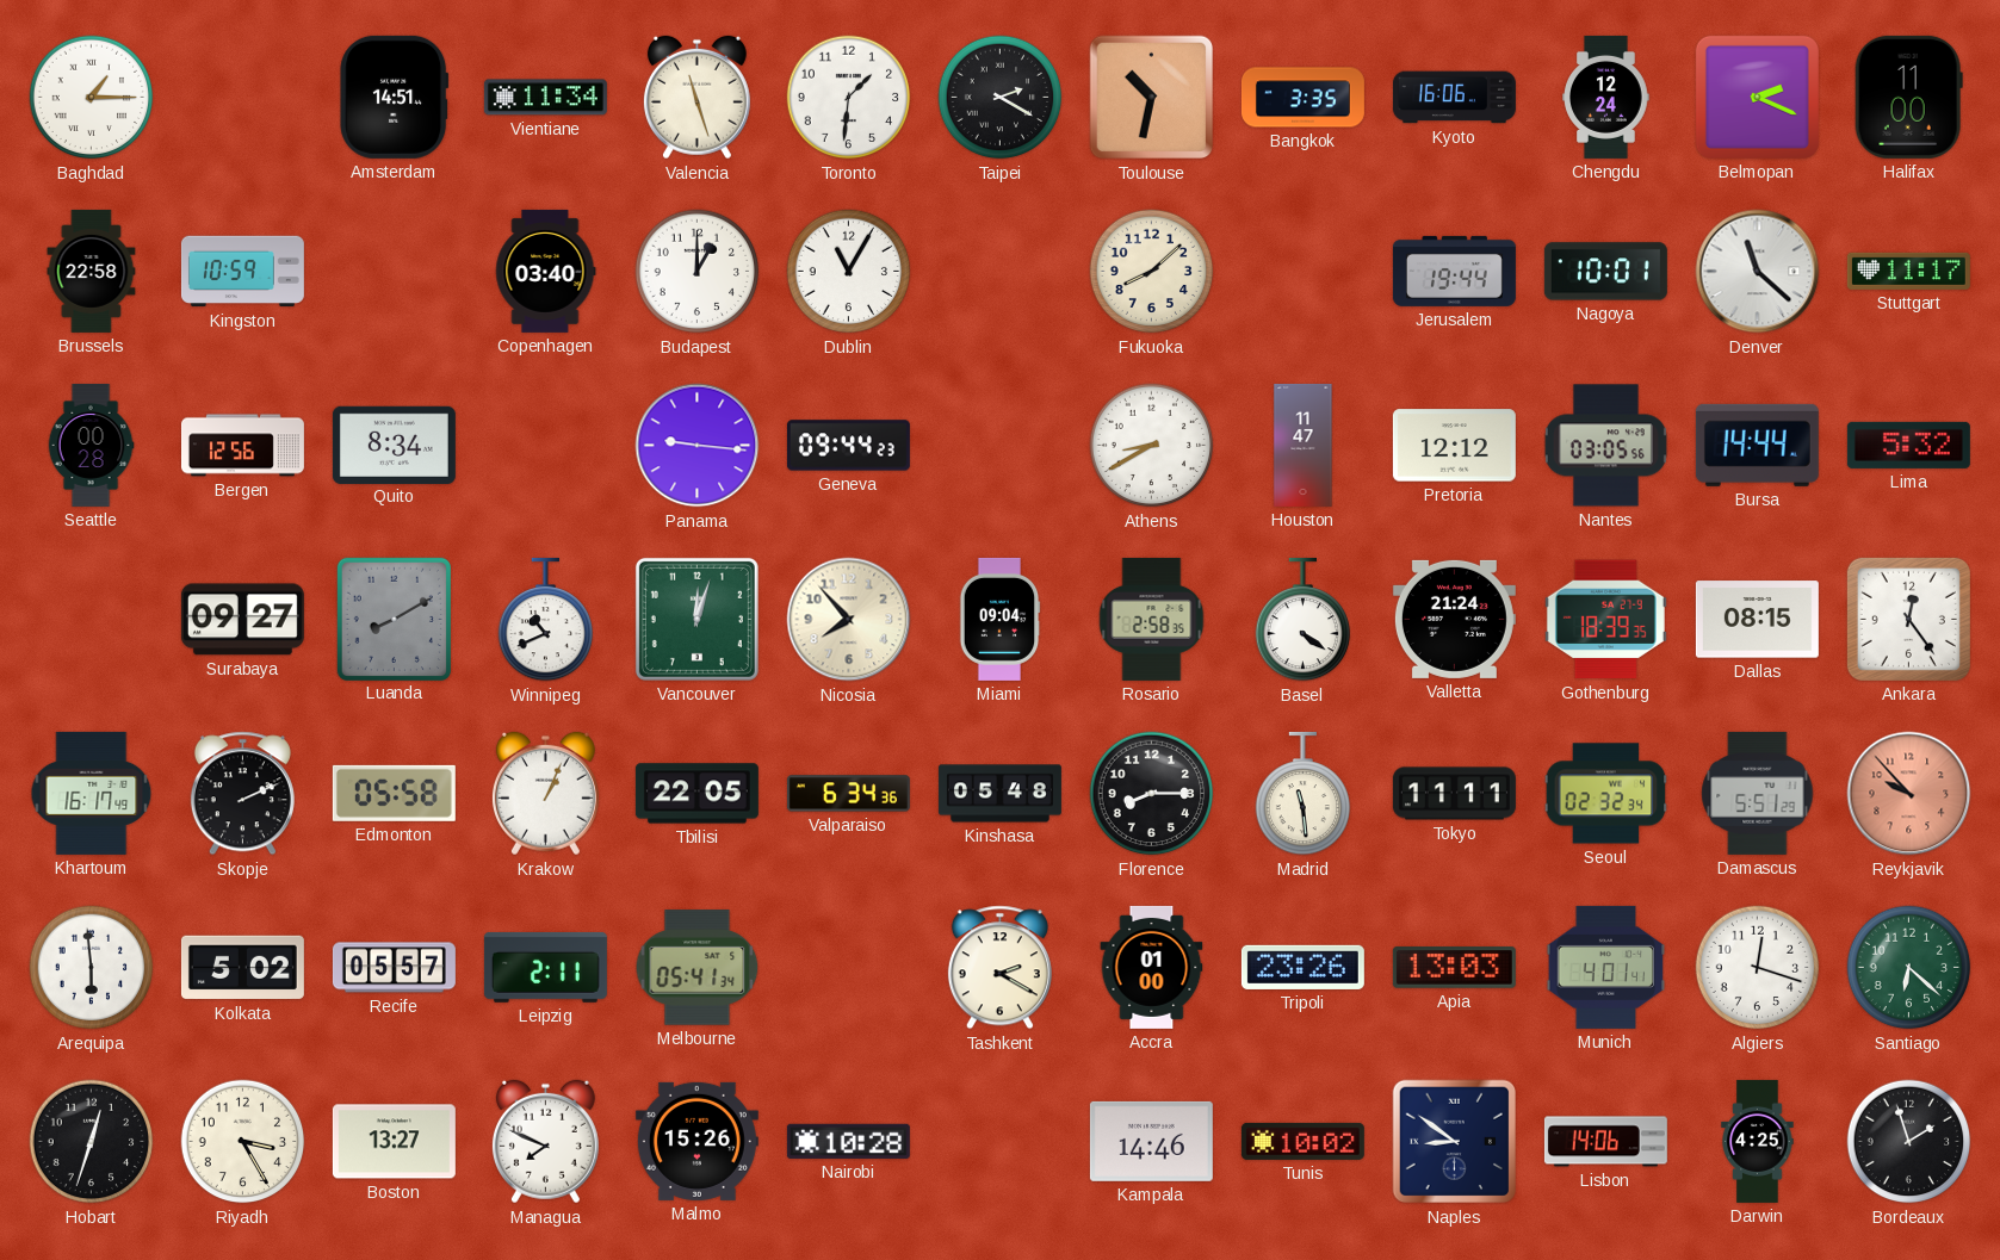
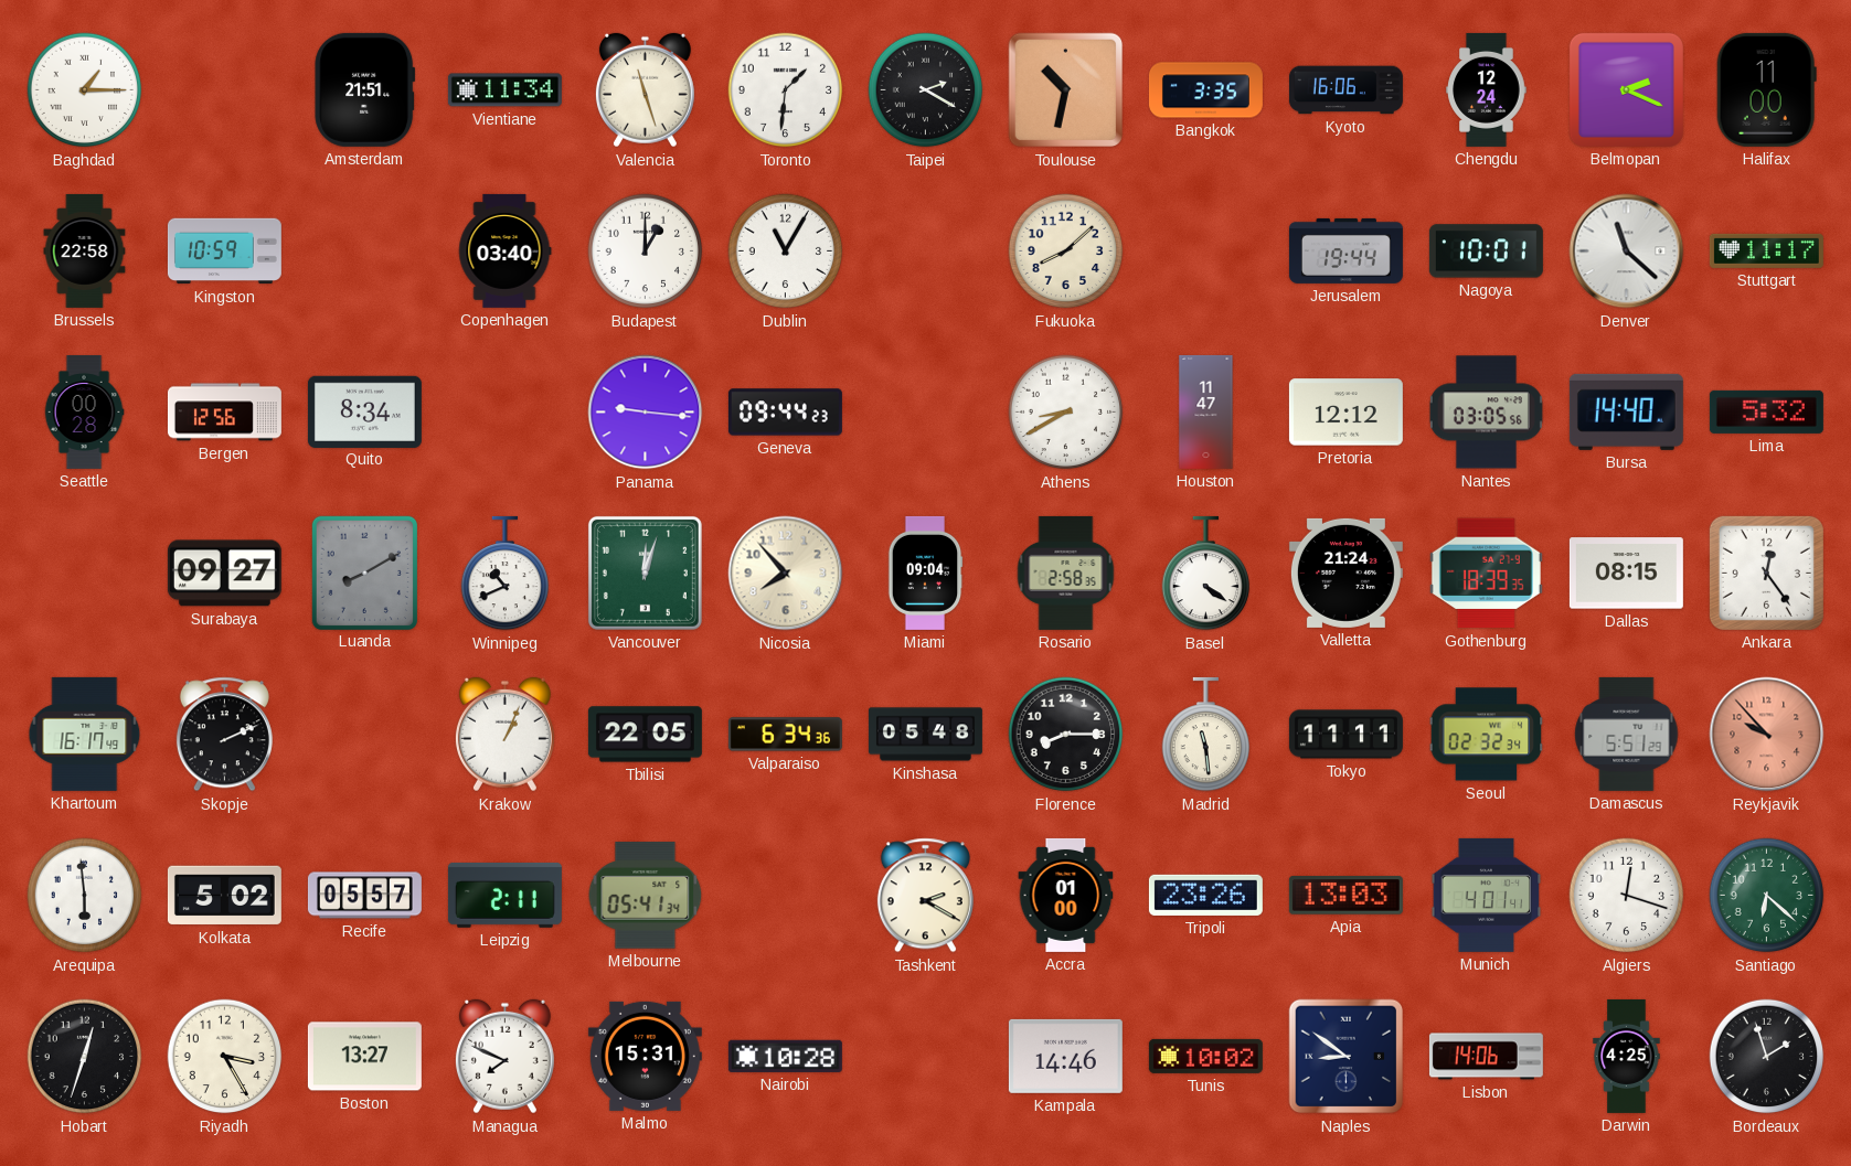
Amsterdam: 14:51 -> 21:51 (365, 89)
Bursa: 14:44 -> 14:40 (1626, 411)
Edmonton: 05:58 -> none (394, 793)
Malmo: 15:26 -> 15:31 (645, 1056)
